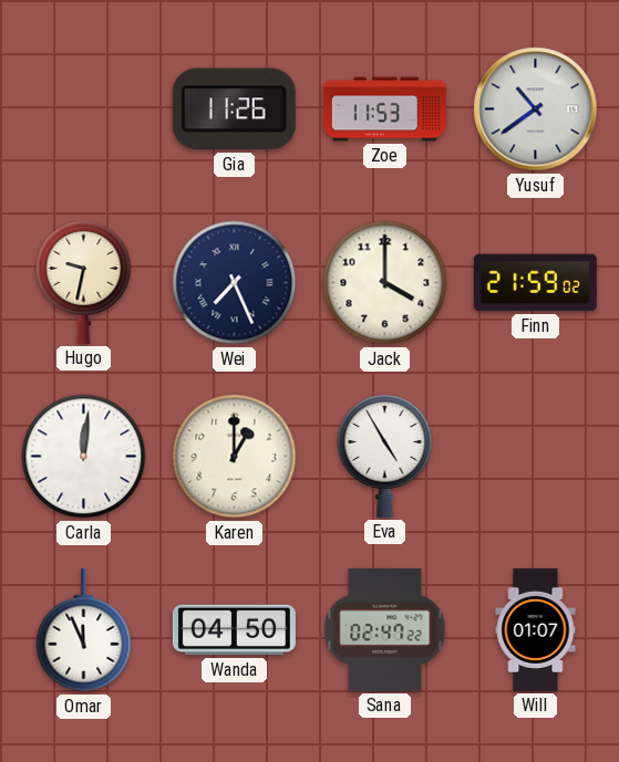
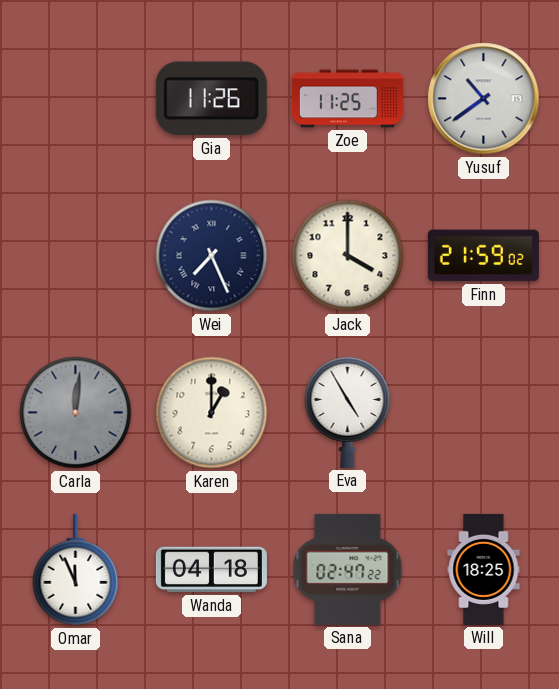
Zoe: 11:53 -> 11:25 (347, 99)
Hugo: 9:32 -> none (84, 282)
Carla dial: white -> grey (76, 413)
Wanda: 04:50 -> 04:18 (211, 570)
Will: 01:07 -> 18:25 (484, 569)
